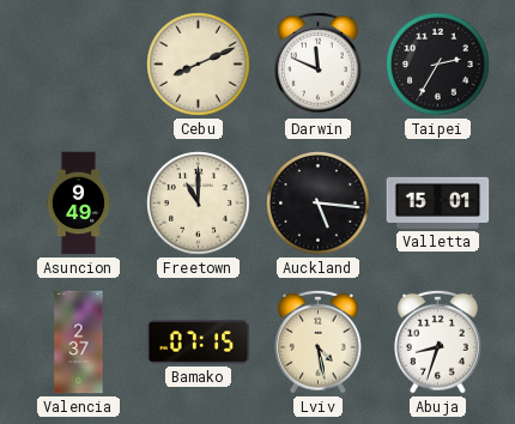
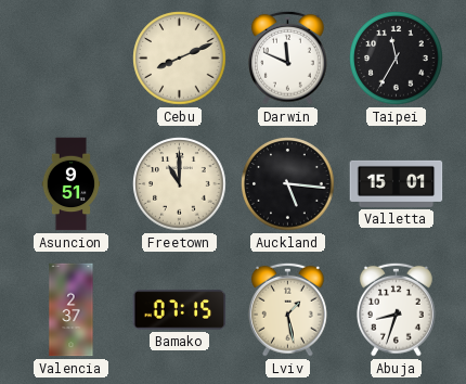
Taipei: 2:35 -> 11:35 (397, 59)
Asuncion: 9:49 -> 9:51 (72, 184)
Lviv: 4:28 -> 1:28 (287, 309)
